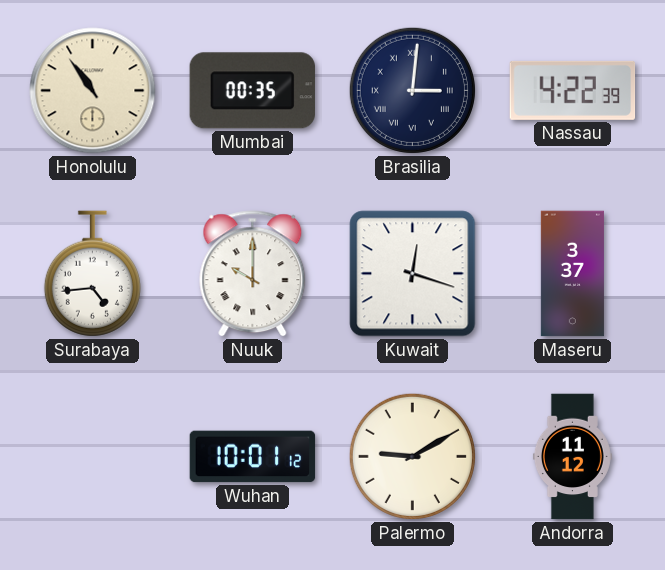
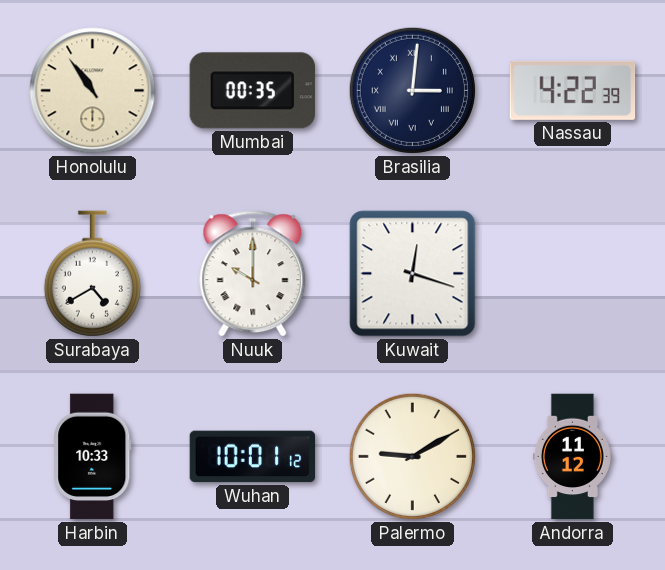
Surabaya: 4:44 -> 4:40 (92, 274)
Maseru: 3:37 -> none (572, 274)
Harbin: none -> 10:33 (93, 457)
